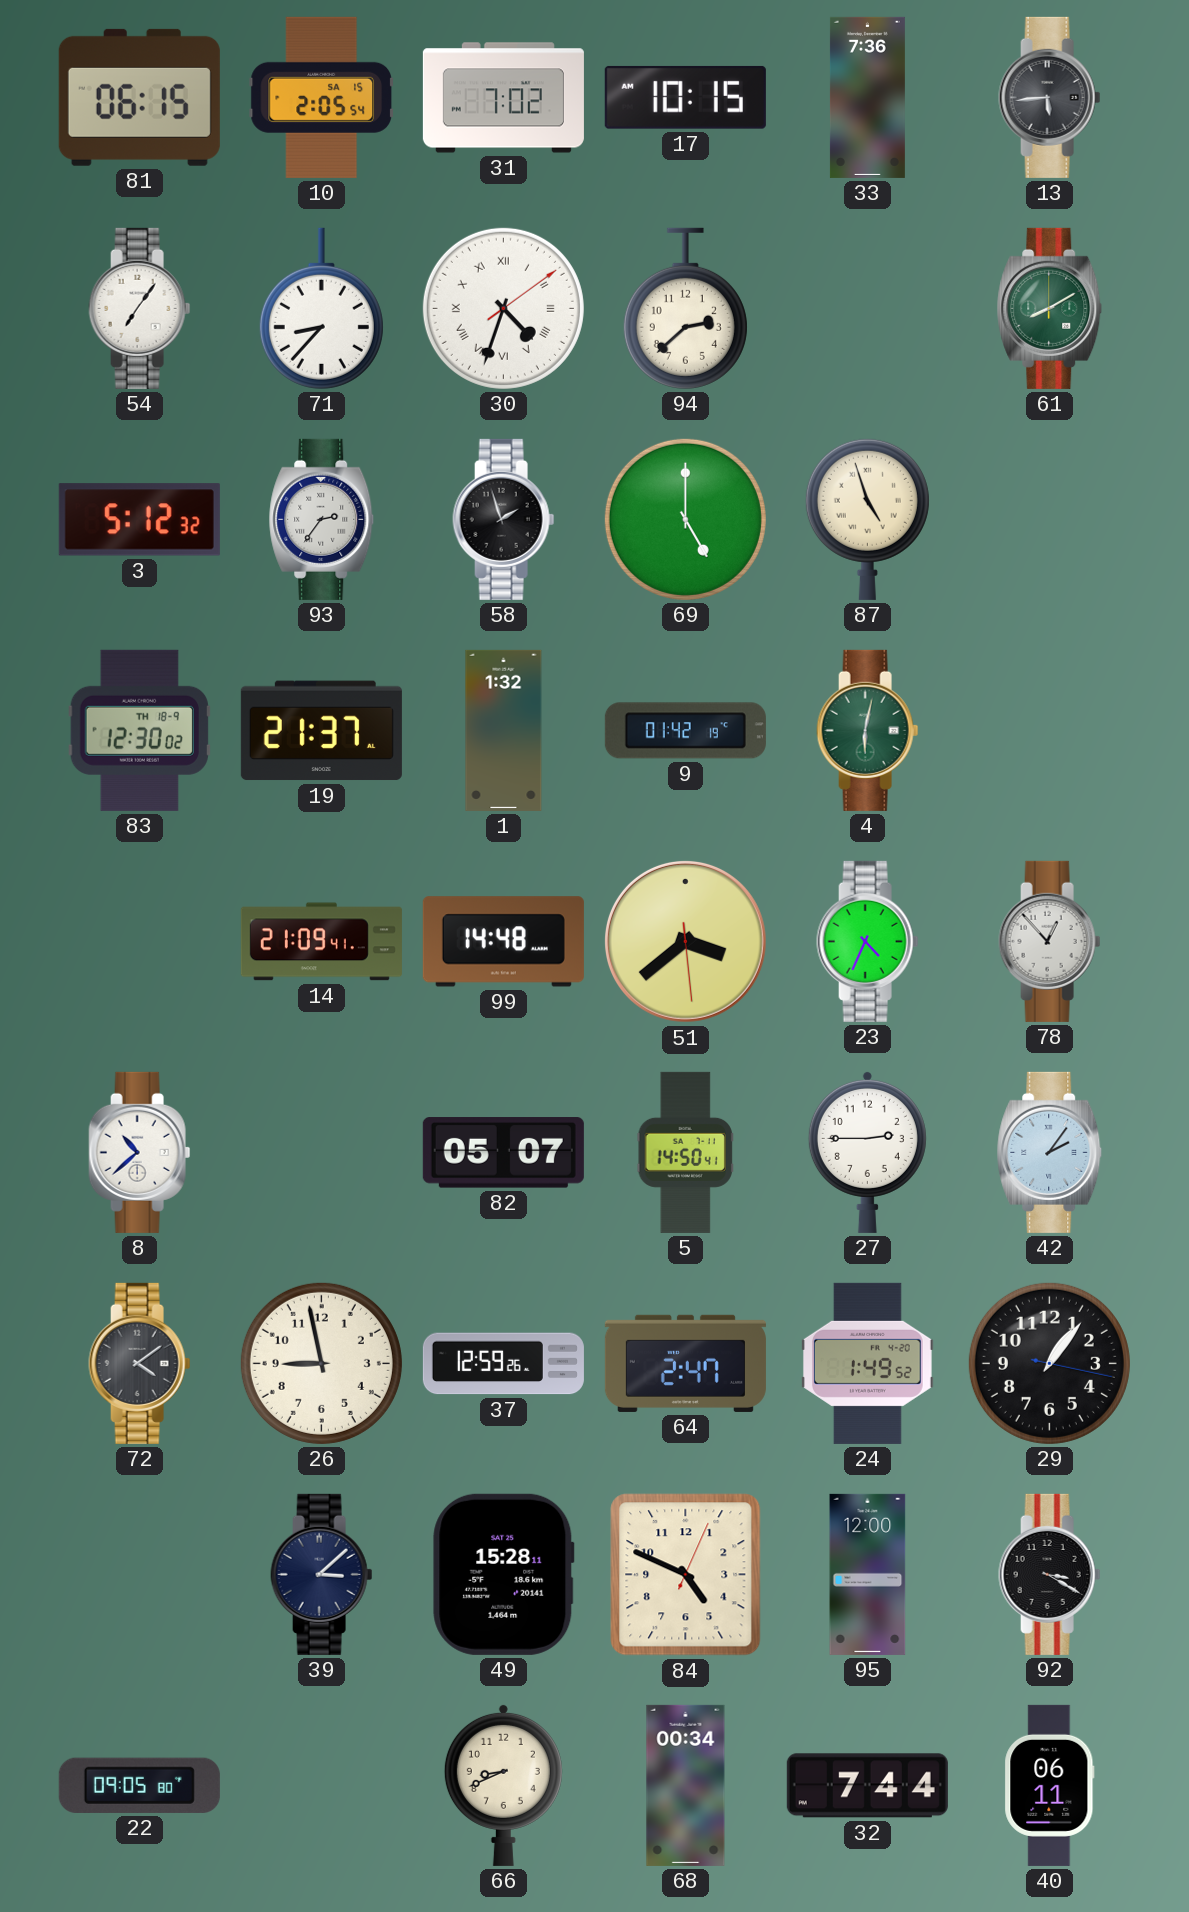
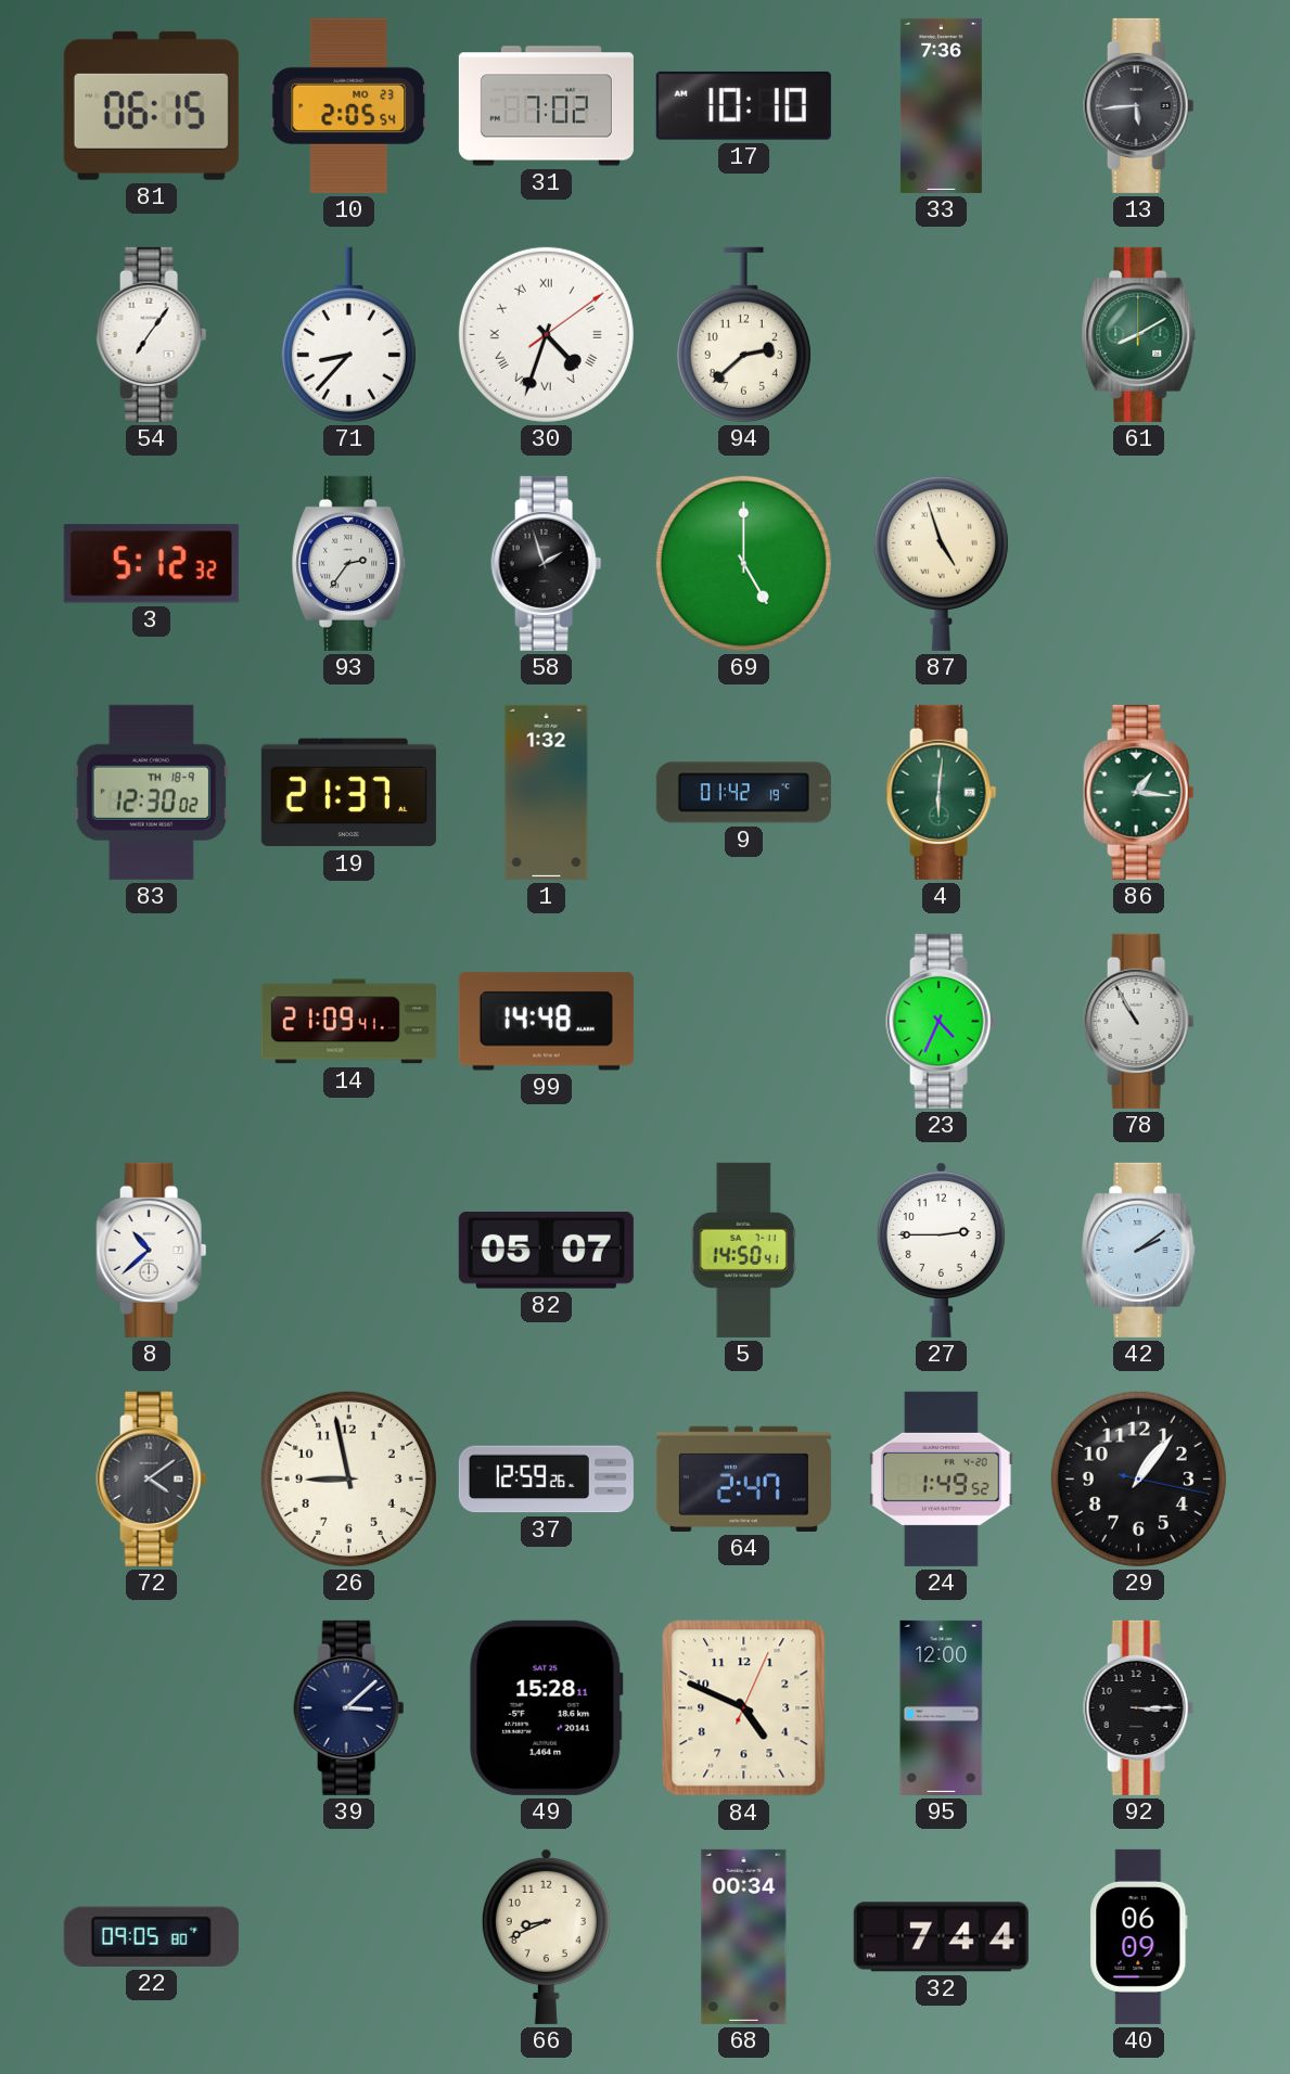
10 date: SA 15 -> MO 23 (348, 105)
17: 10:15 -> 10:10 (743, 105)
4: 6:02 -> 6:01 (942, 792)
86: none -> 1:16 (1139, 792)
51: 3:38 -> none (685, 941)
78: 12:53 -> 10:55 (1139, 1021)
42: 2:06 -> 2:09 (1139, 1250)
92: 3:20 -> 3:15 (1139, 1707)
40: 06:11 -> 06:09 (1139, 1936)
